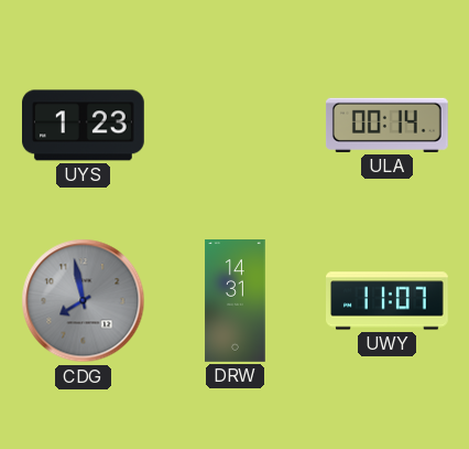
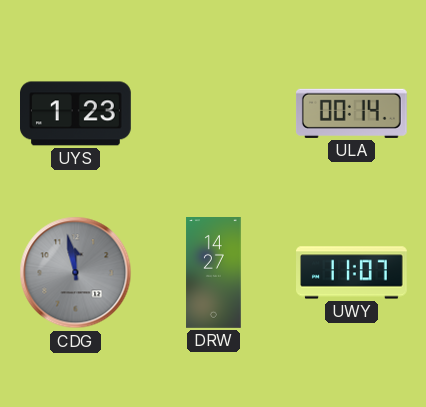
CDG: 7:58 -> 11:58 (76, 273)
DRW: 14:31 -> 14:27 (214, 273)
